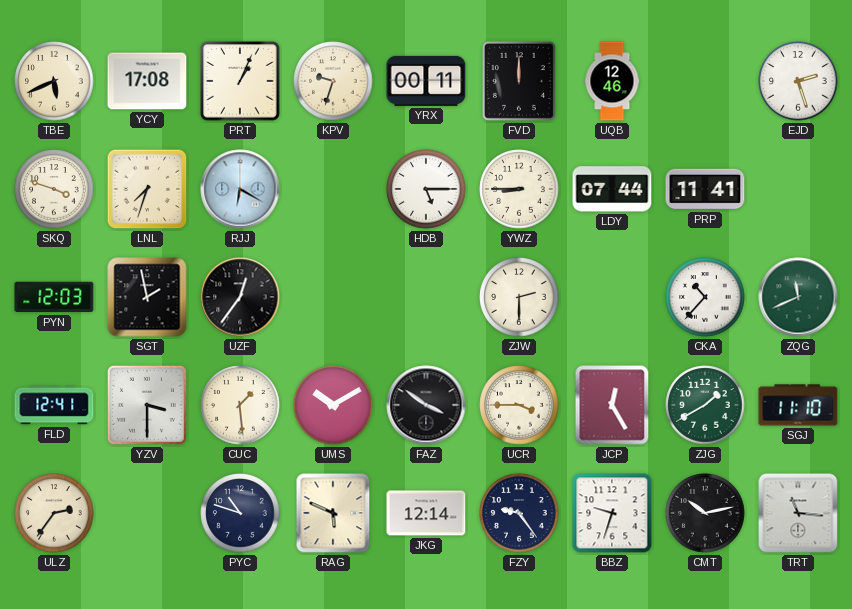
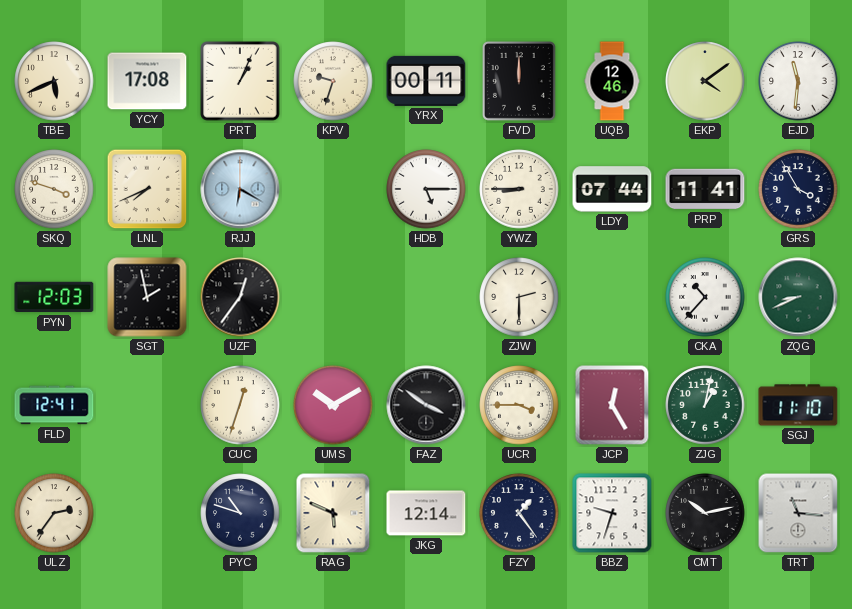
EKP: none -> 4:09 (705, 81)
EJD: 2:27 -> 11:31 (798, 81)
LNL: 7:33 -> 7:41 (147, 189)
GRS: none -> 3:55 (798, 189)
ZQG: 11:41 -> 8:41 (798, 297)
YZV: 3:30 -> none (147, 405)
CUC: 1:29 -> 12:33 (240, 405)
ZJG: 1:40 -> 1:02 (705, 405)
FZY: 9:24 -> 1:24 (519, 513)
